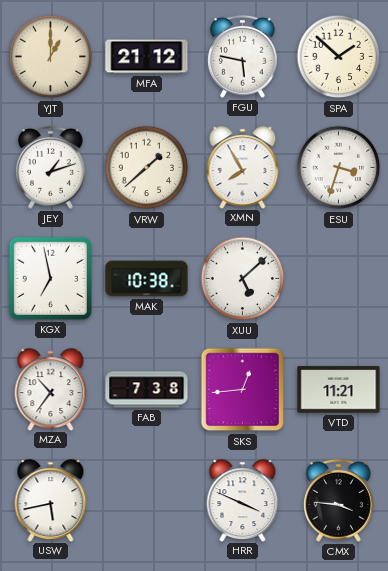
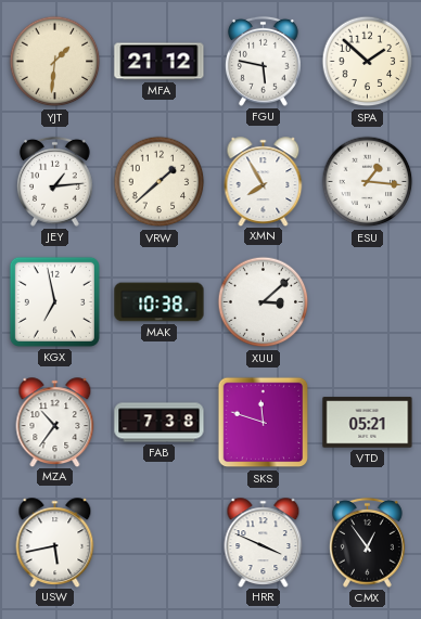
YJT: 1:00 -> 1:31 (55, 62)
JEY: 1:12 -> 1:14 (55, 181)
ESU: 3:33 -> 1:16 (368, 182)
XUU: 5:08 -> 3:08 (264, 302)
SKS: 12:44 -> 11:48 (264, 423)
VTD: 11:21 -> 05:21 (368, 423)
CMX: 3:46 -> 12:54 (368, 542)
